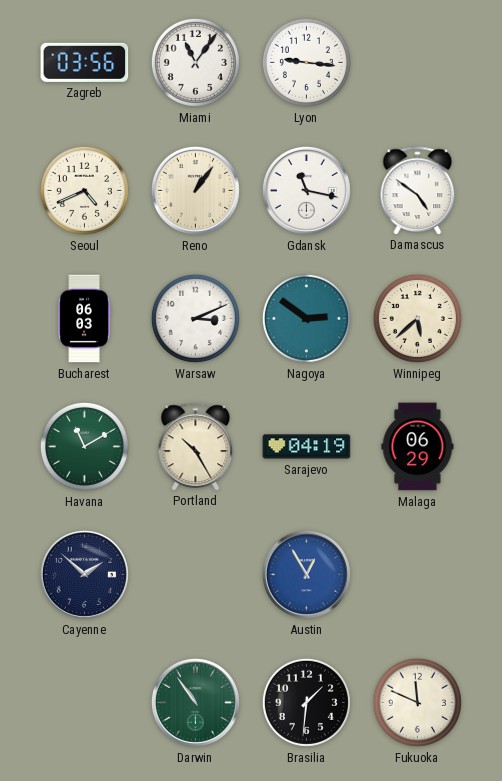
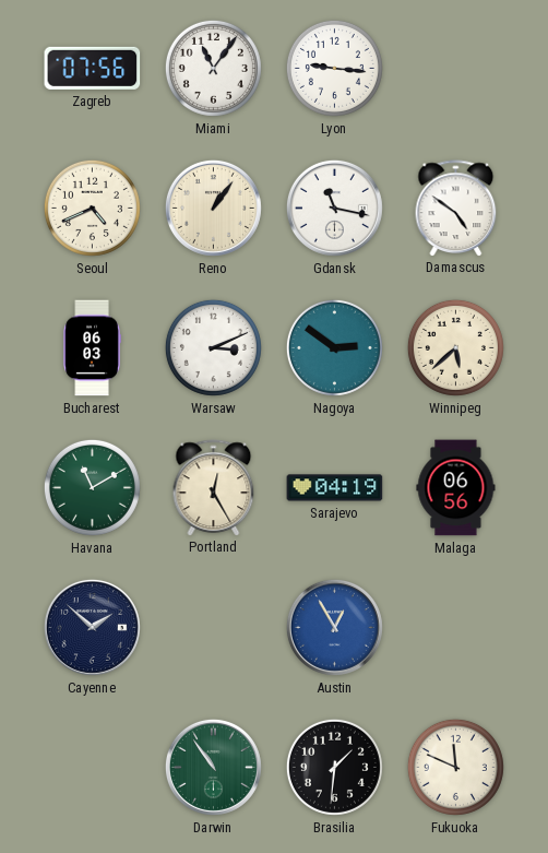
Zagreb: 03:56 -> 07:56 (93, 68)
Portland: 10:25 -> 12:25 (214, 487)
Malaga: 06:29 -> 06:56 (456, 488)
